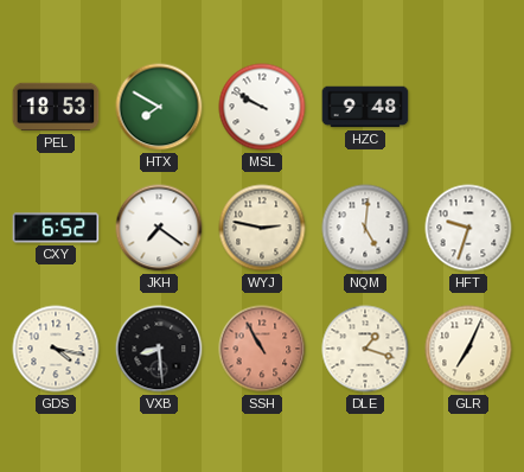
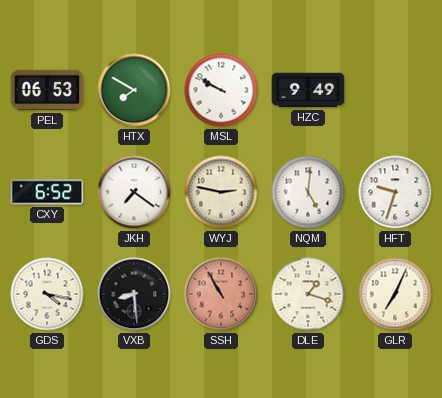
PEL: 18:53 -> 06:53 (47, 90)
HZC: 9:48 -> 9:49 (308, 90)
